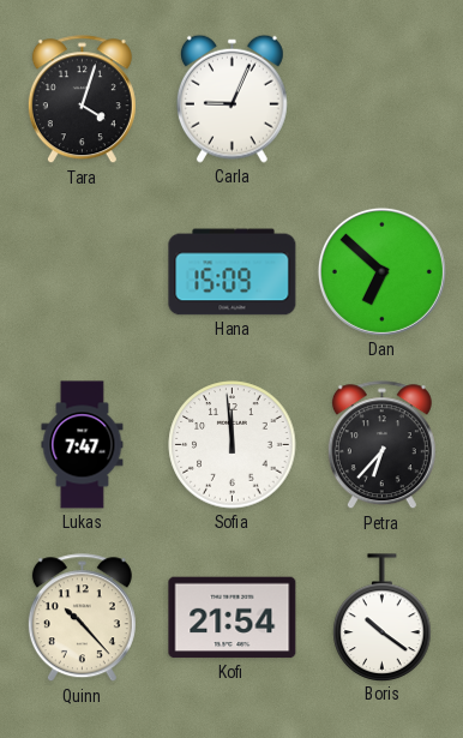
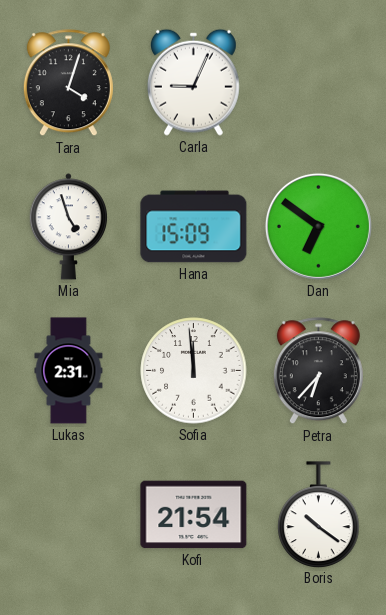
Mia: none -> 4:57 (68, 227)
Dan: 6:52 -> 6:51 (318, 226)
Lukas: 7:47 -> 2:31 (69, 371)
Quinn: 10:23 -> none (82, 618)
